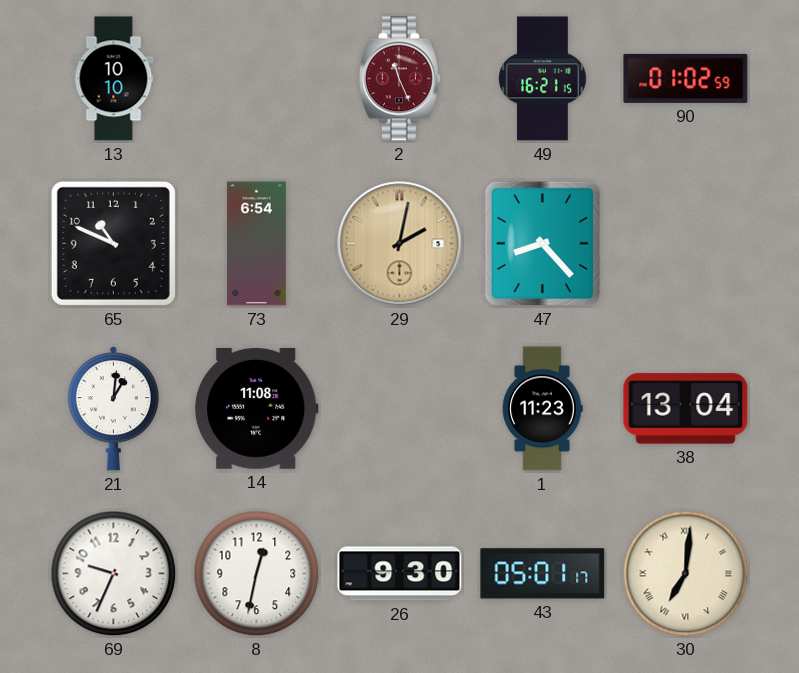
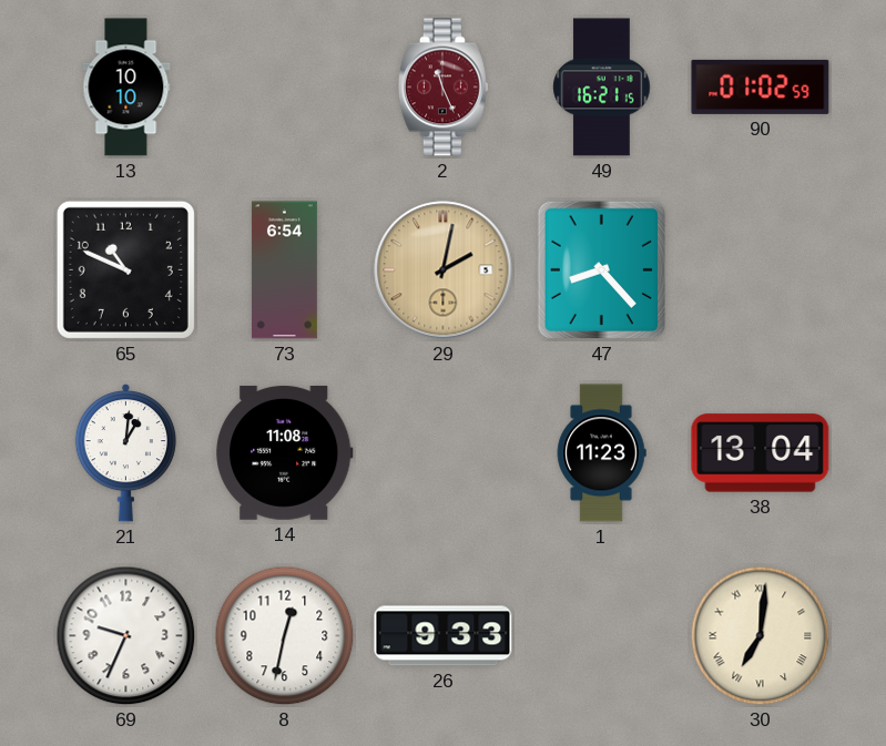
26: 9:30 -> 9:33 (444, 636)
43: 05:01 -> none (543, 574)
